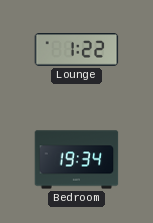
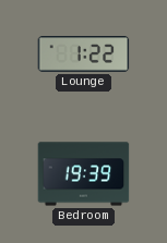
Bedroom: 19:34 -> 19:39 (84, 174)
